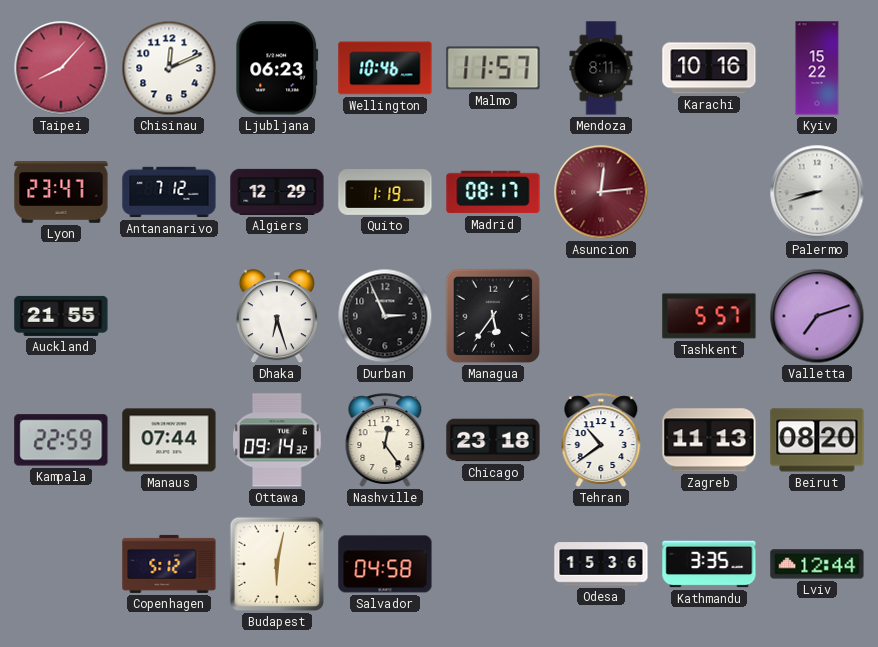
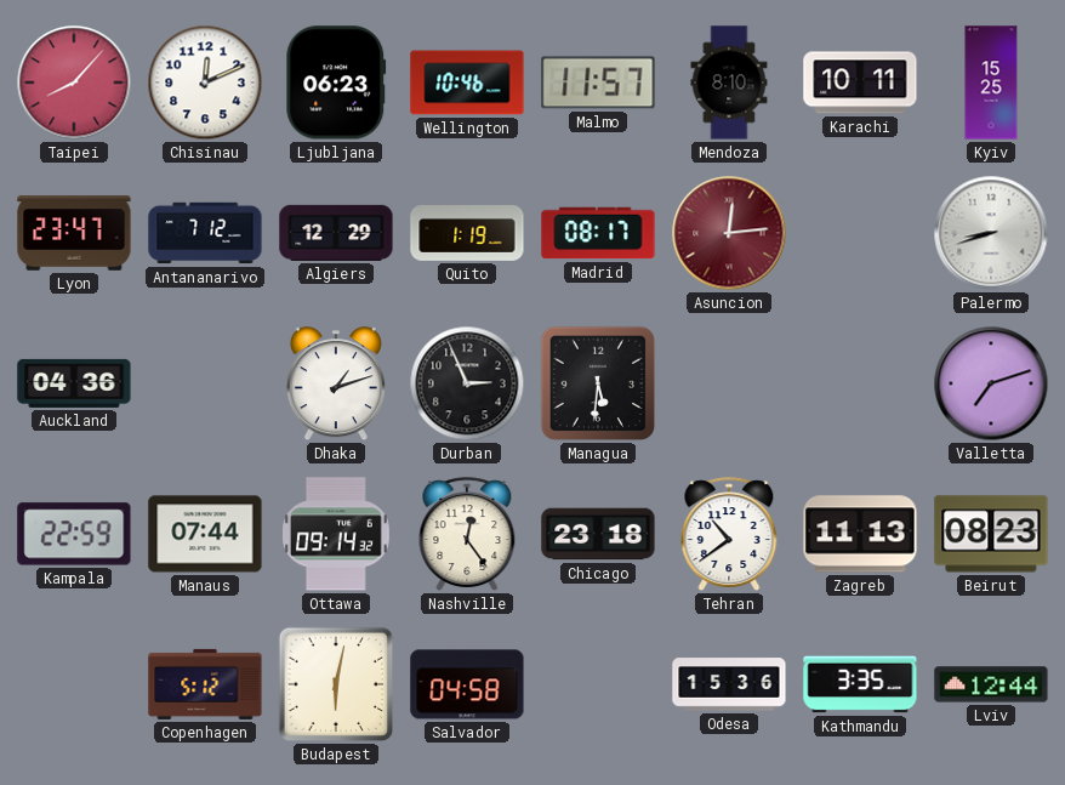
Mendoza: 8:11 -> 8:10 (729, 83)
Karachi: 10:16 -> 10:11 (860, 83)
Kyiv: 15:22 -> 15:25 (991, 83)
Auckland: 21:55 -> 04:36 (74, 383)
Dhaka: 6:27 -> 1:12 (336, 385)
Managua: 5:36 -> 5:31 (598, 383)
Tashkent: 5:57 -> none (709, 316)
Beirut: 08:20 -> 08:23 (991, 534)
